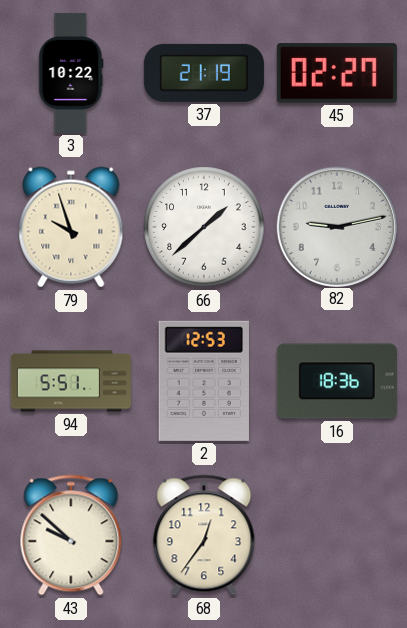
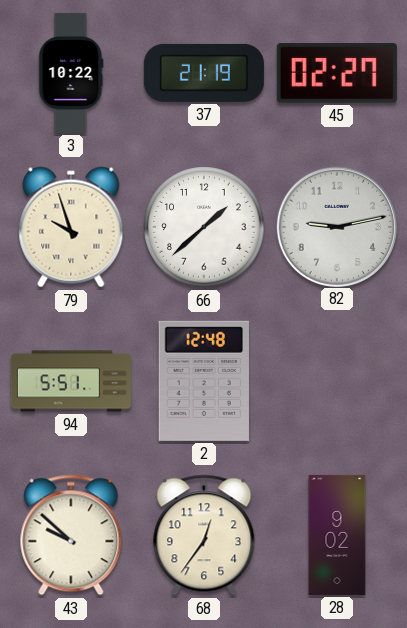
2: 12:53 -> 12:48 (204, 381)
16: 18:36 -> none (337, 381)
28: none -> 9:02 (337, 535)
